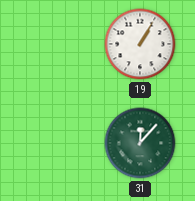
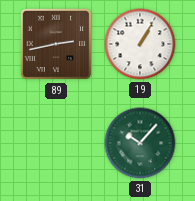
89: none -> 2:43 (56, 44)
31: 12:07 -> 10:07 (140, 143)
